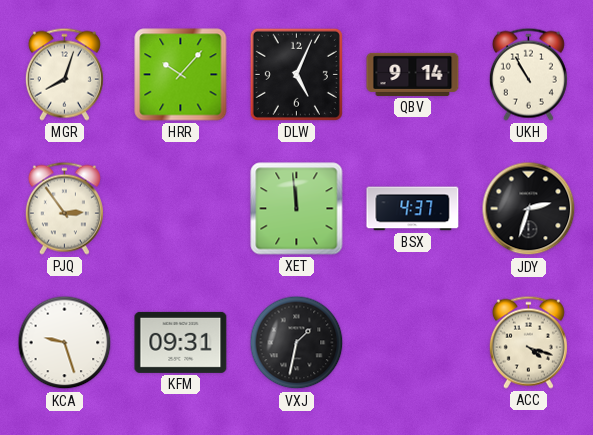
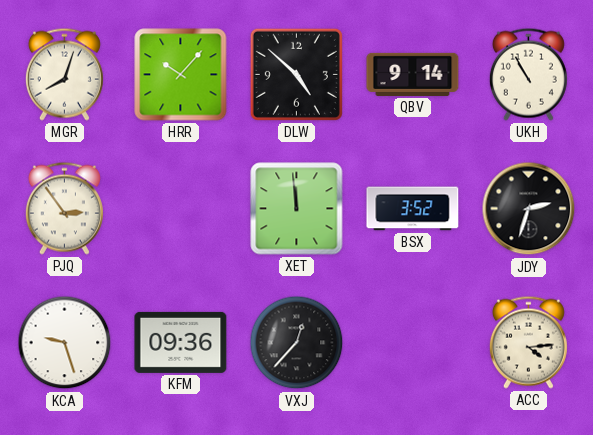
DLW: 5:04 -> 4:52 (296, 74)
BSX: 4:37 -> 3:52 (413, 209)
KFM: 09:31 -> 09:36 (181, 342)
VXJ: 1:32 -> 12:37 (297, 343)
ACC: 4:18 -> 4:14 (528, 342)
